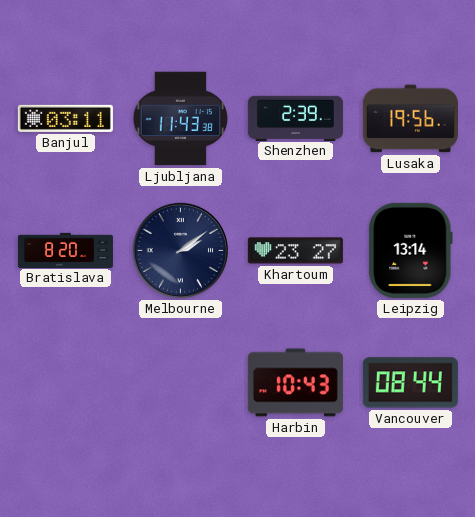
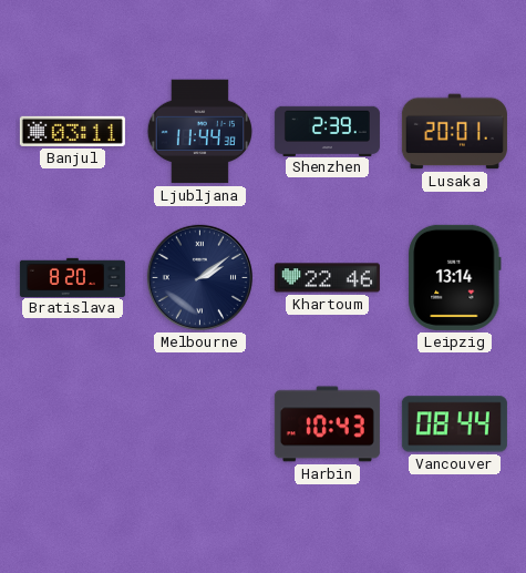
Ljubljana: 11:43 -> 11:44 (199, 132)
Lusaka: 19:56 -> 20:01 (454, 132)
Khartoum: 23:27 -> 22:46 (327, 278)
